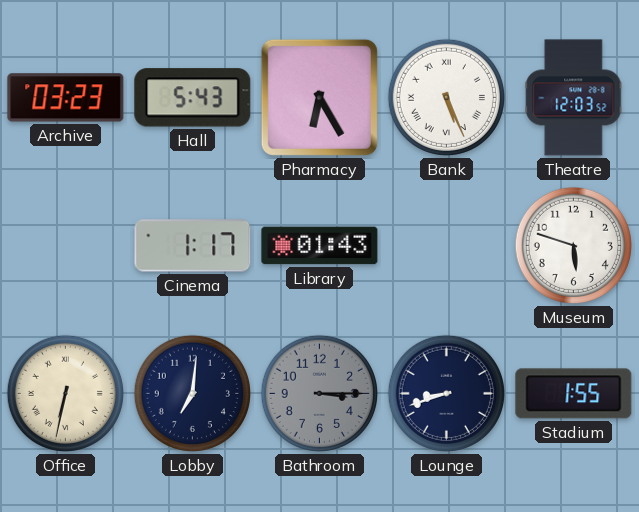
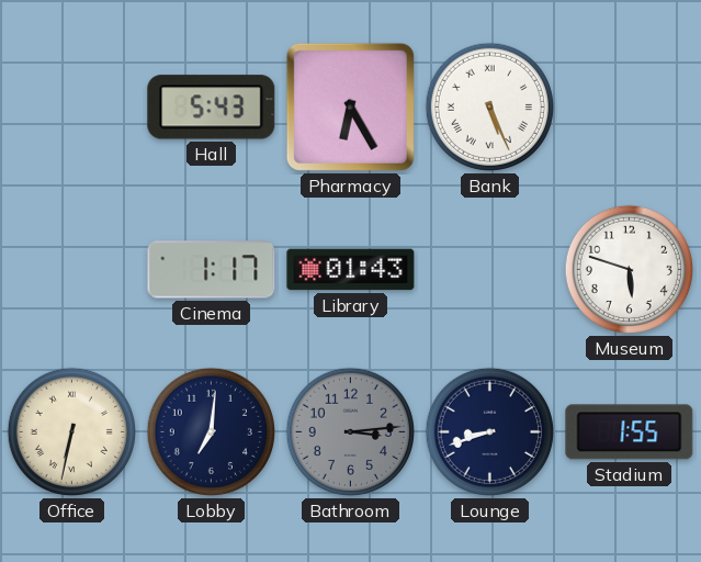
Archive: 03:23 -> none (66, 98)
Theatre: 12:03 -> none (574, 98)
Bathroom: 3:15 -> 3:14 (350, 431)
